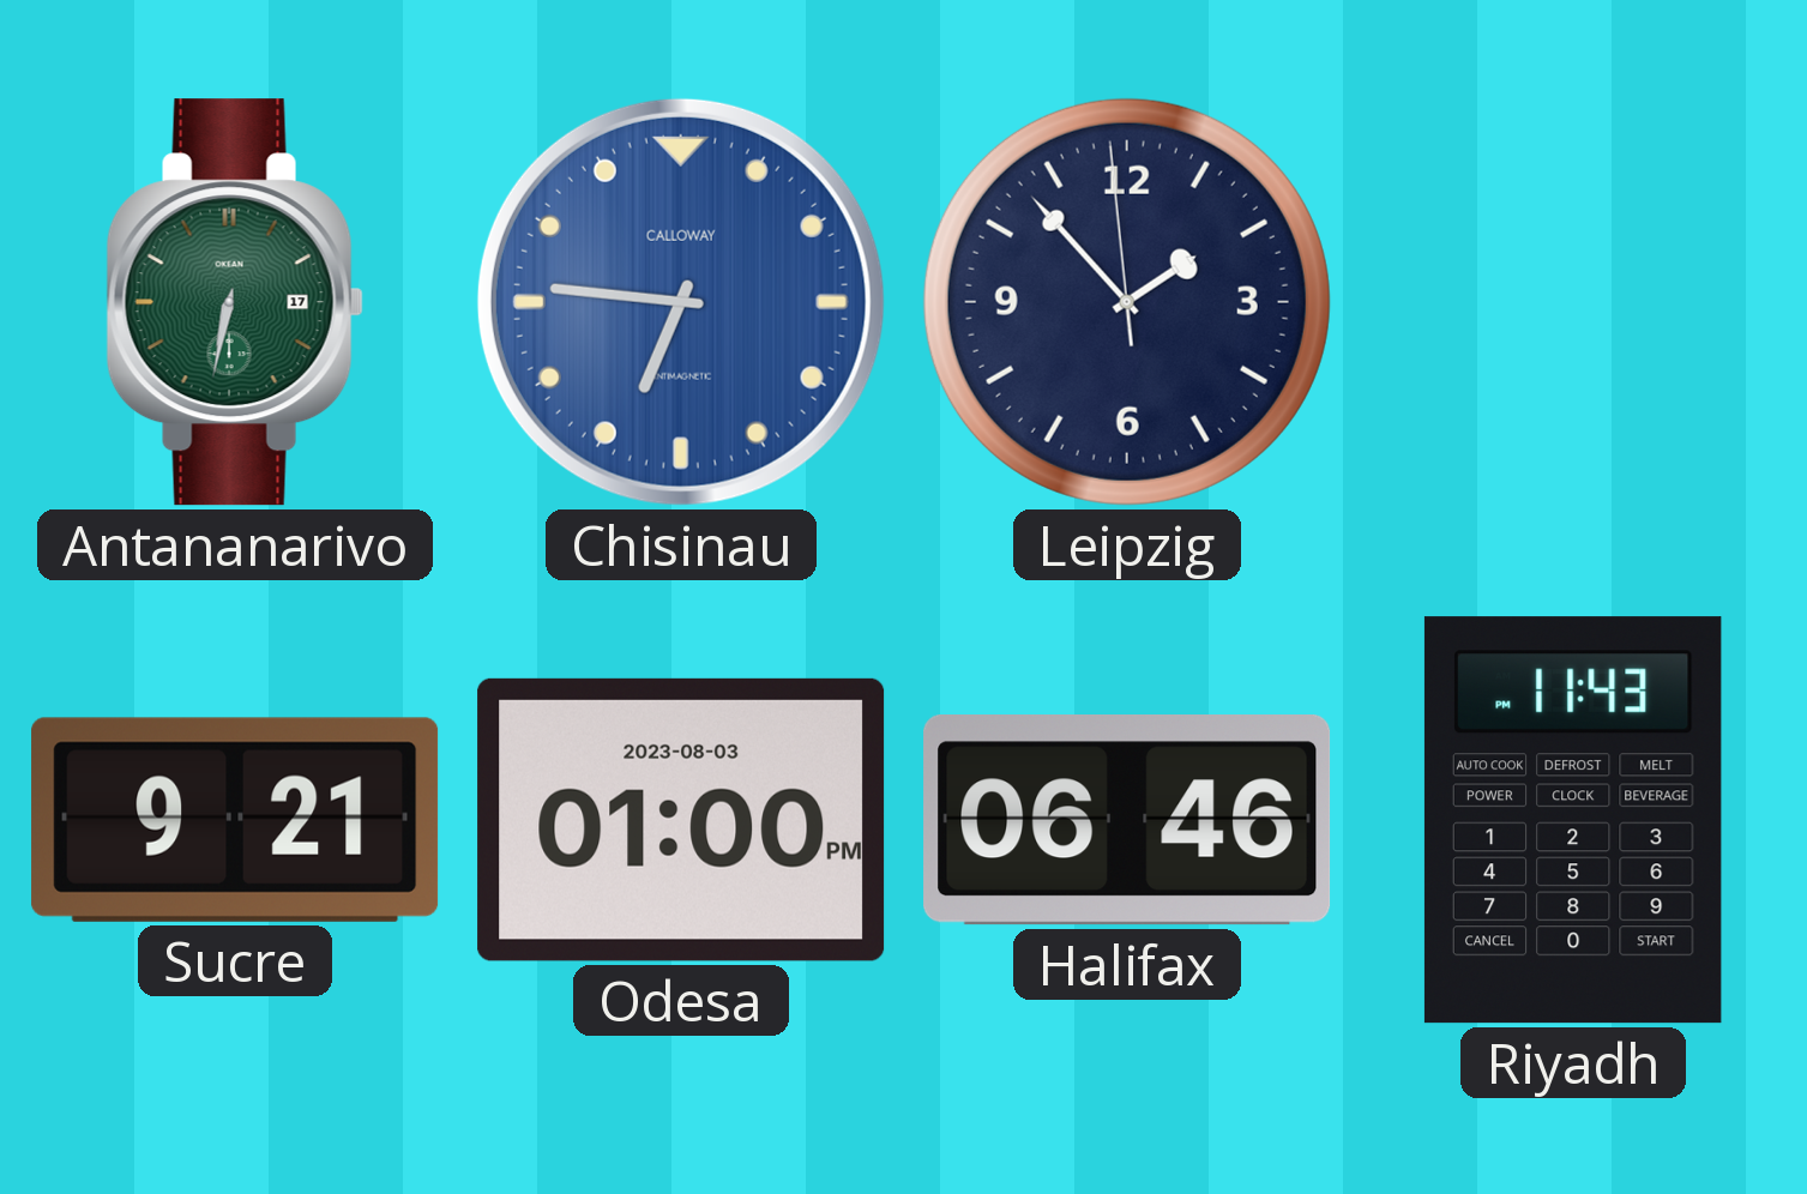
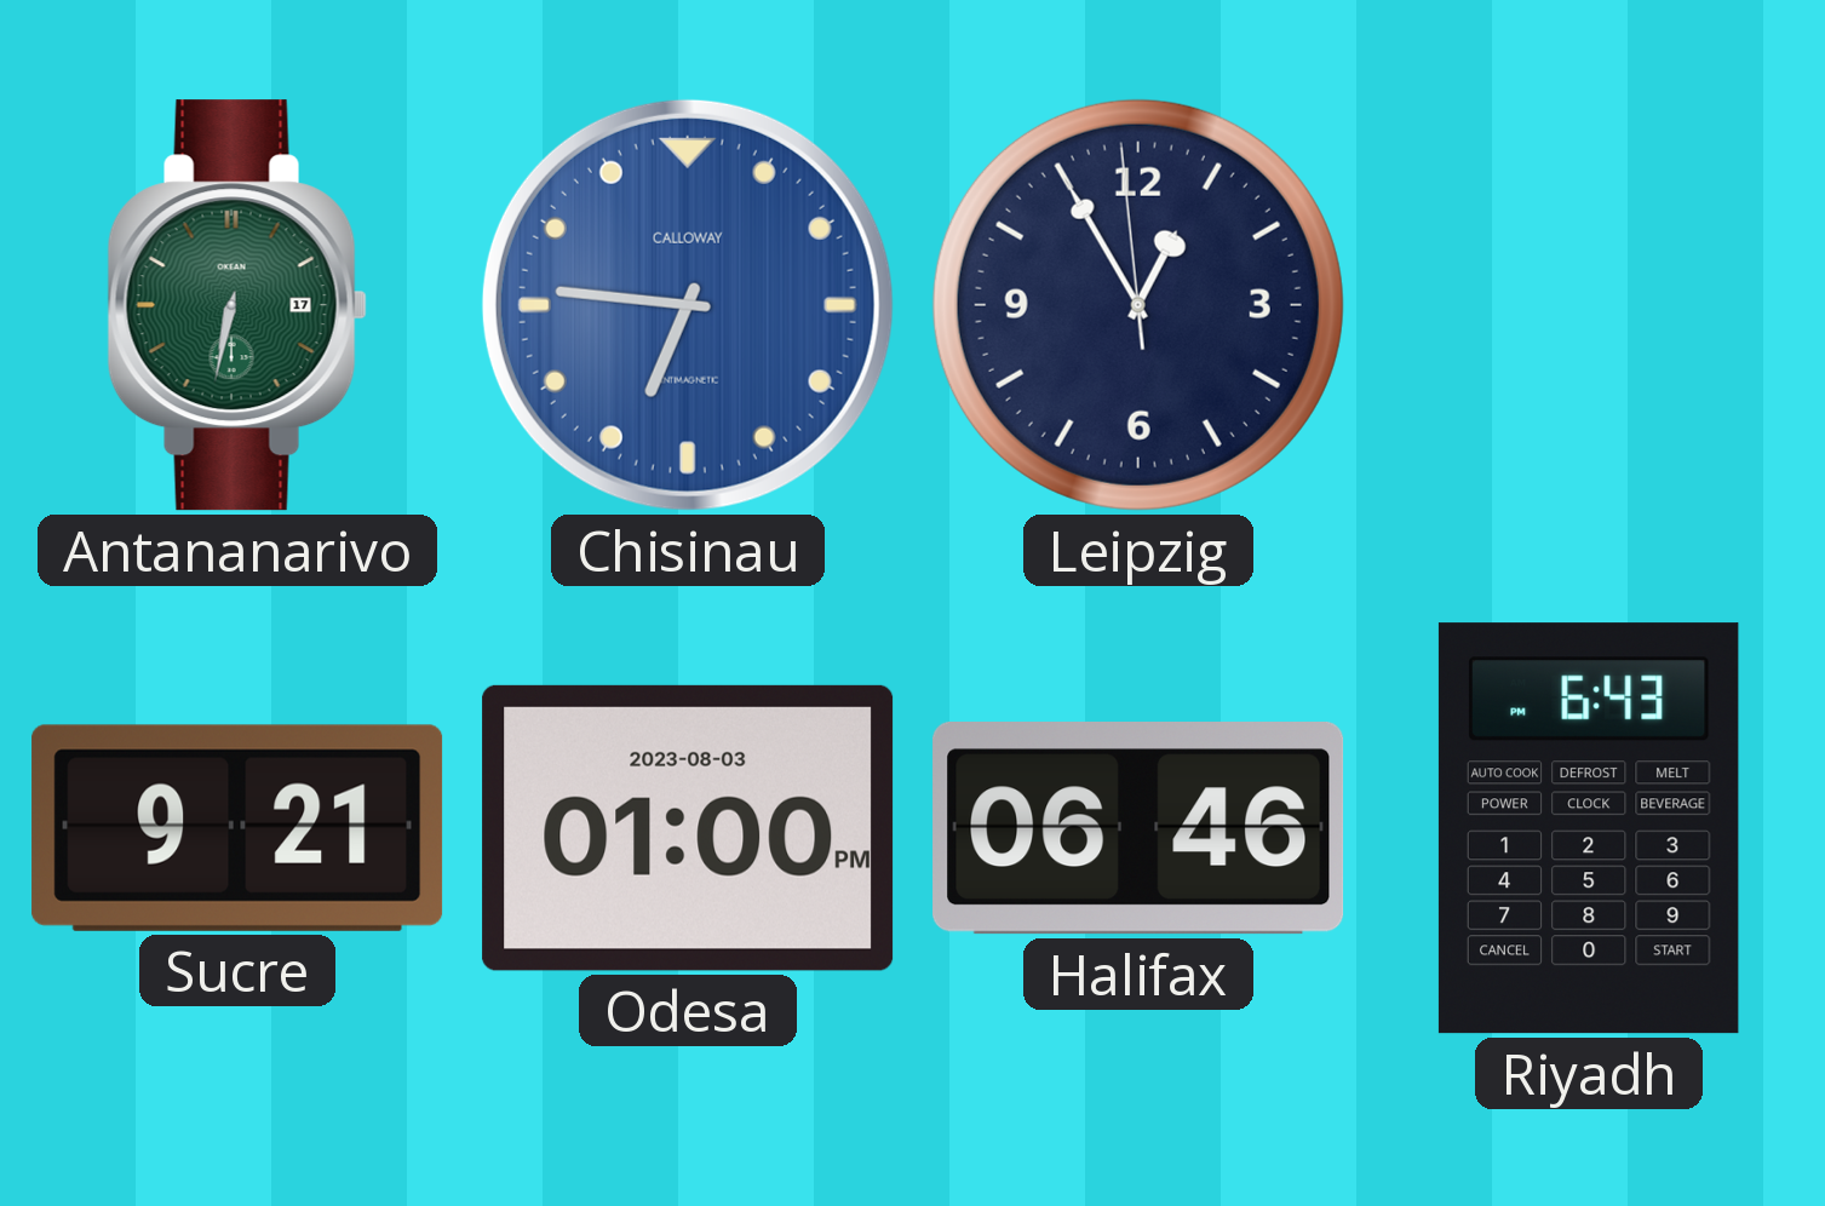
Leipzig: 1:52 -> 12:54 (1138, 305)
Riyadh: 11:43 -> 6:43 (1589, 828)
